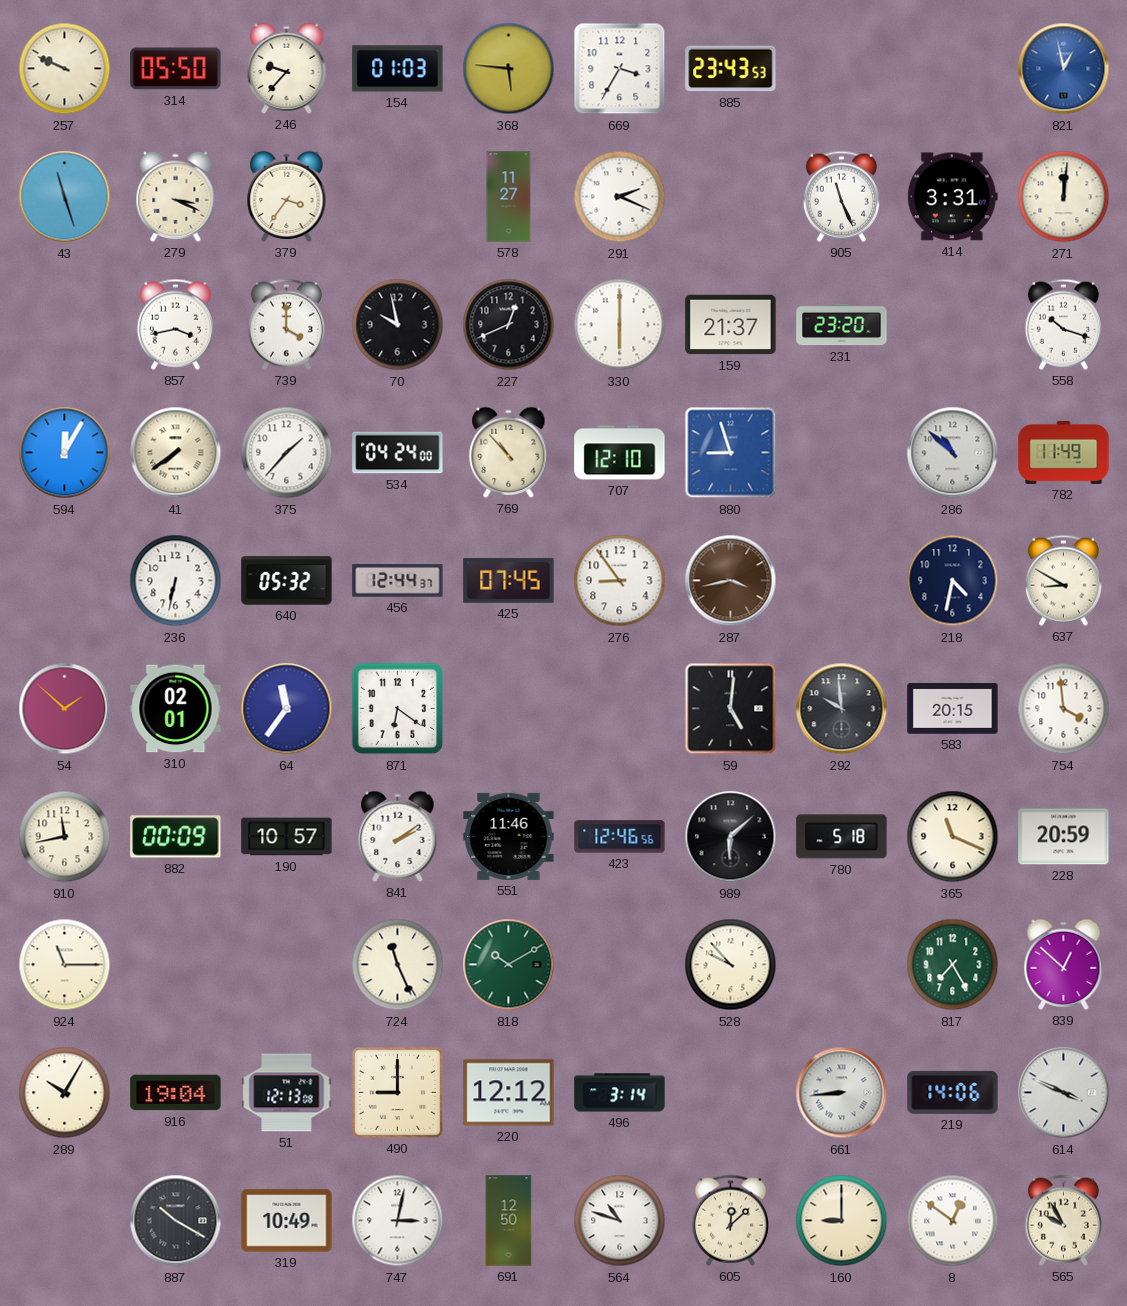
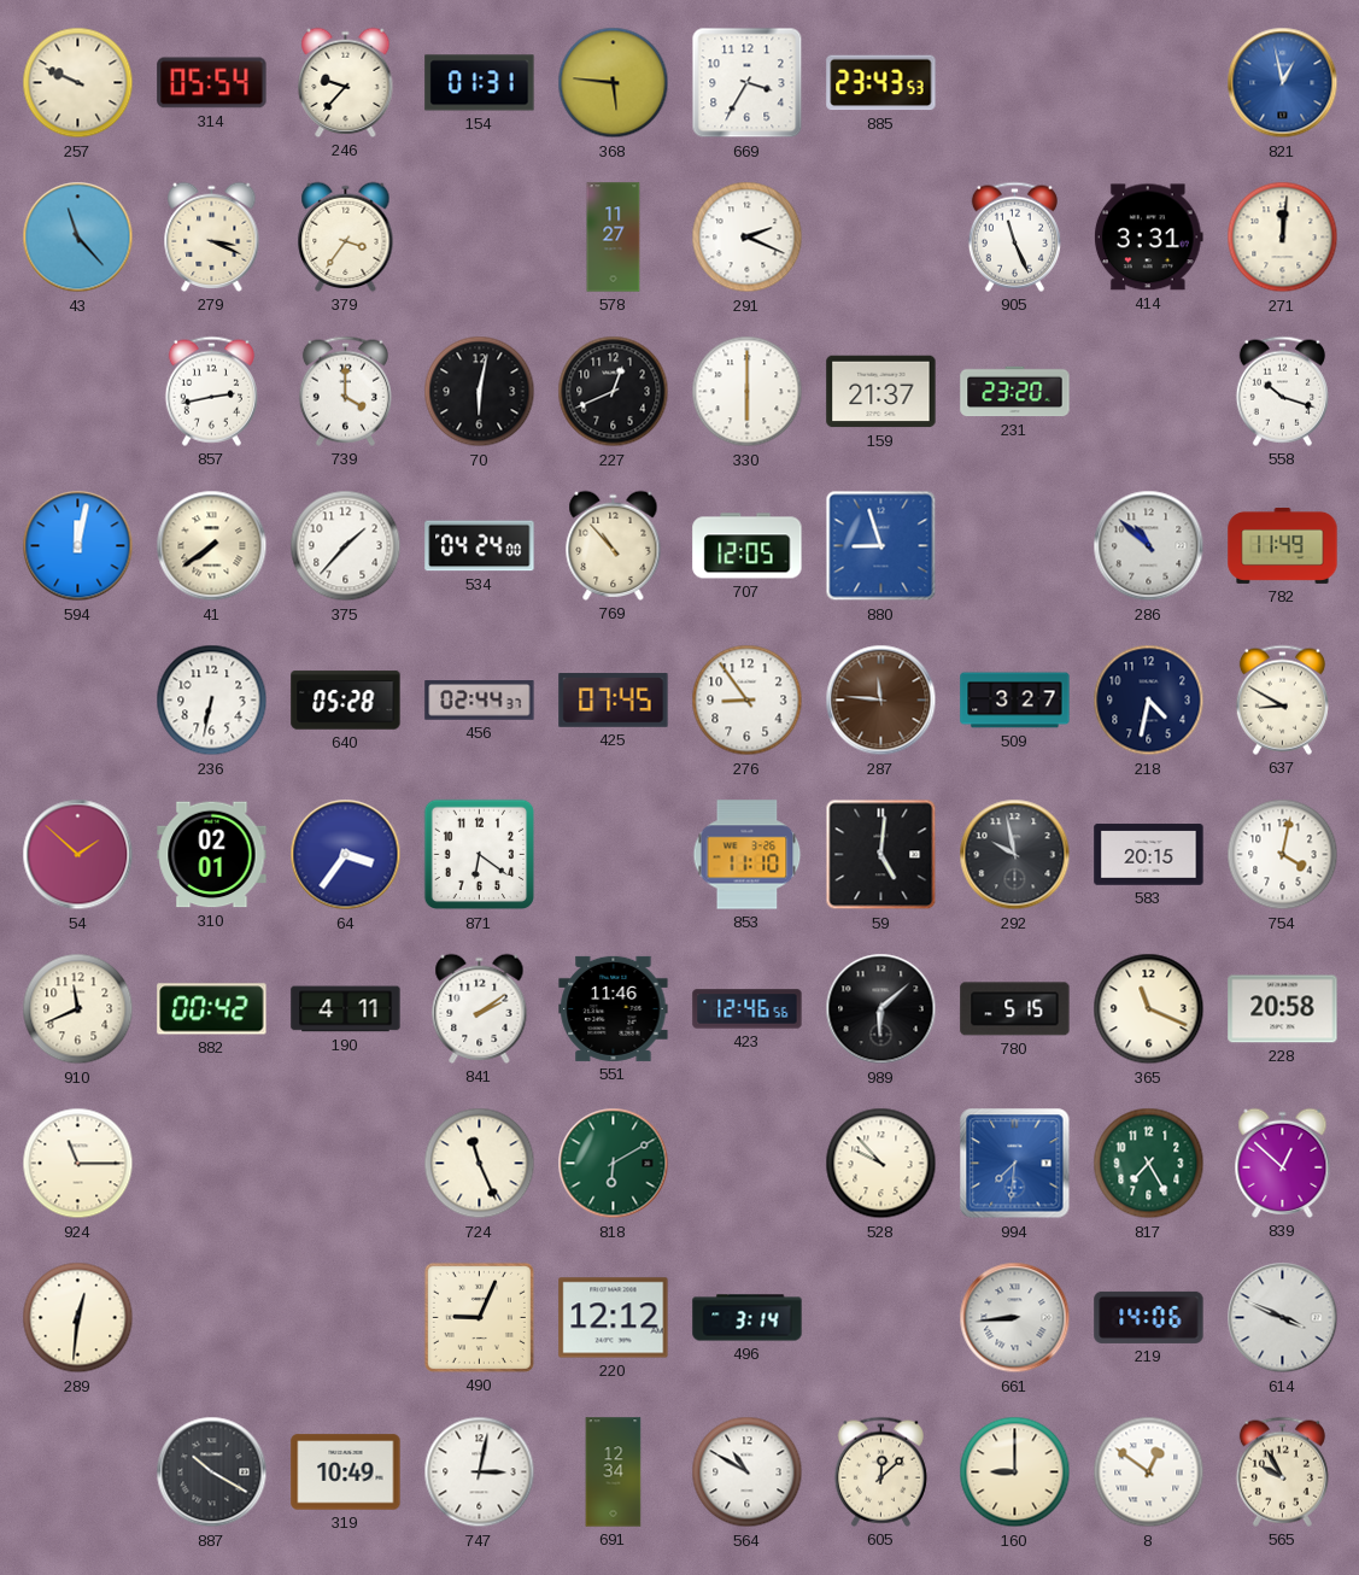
314: 05:50 -> 05:54 (212, 83)
154: 01:03 -> 01:31 (480, 83)
43: 11:27 -> 11:23 (78, 238)
857: 3:43 -> 2:43 (211, 391)
70: 9:58 -> 6:02 (480, 392)
594: 12:05 -> 12:02 (78, 546)
707: 12:10 -> 12:05 (748, 546)
640: 05:32 -> 05:28 (346, 701)
456: 12:44 -> 02:44 (480, 701)
287: 3:43 -> 11:46 (881, 701)
509: none -> 3:27 (1015, 701)
64: 11:36 -> 3:36 (346, 855)
853: none -> 11:10 (748, 855)
292: 9:59 -> 9:58 (1015, 855)
754: 3:59 -> 4:02 (1283, 855)
910: 11:43 -> 11:41 (78, 1009)
882: 00:09 -> 00:42 (212, 1009)
190: 10:57 -> 4:11 (346, 1009)
780: 5:18 -> 5:15 (1015, 1009)
228: 20:59 -> 20:58 (1283, 1009)
818: 10:10 -> 6:10 (614, 1164)
994: none -> 7:31 (1015, 1164)
289: 10:05 -> 12:31 (78, 1318)
916: 19:04 -> none (176, 1093)
51: 12:13 -> none (287, 1093)
490: 9:00 -> 9:04 (479, 1317)
691: 12:50 -> 12:34 (614, 1472)
564: 10:48 -> 10:50 (748, 1472)
